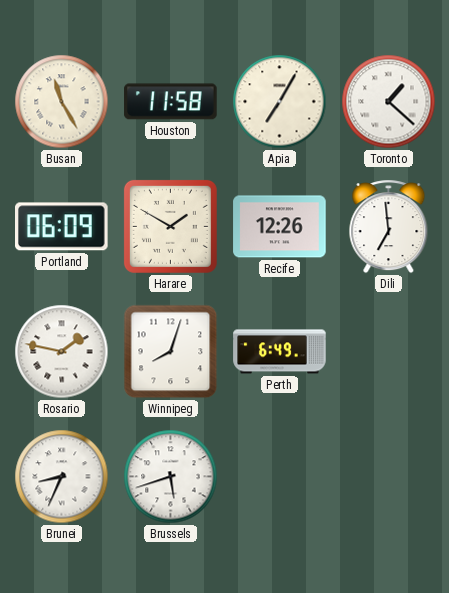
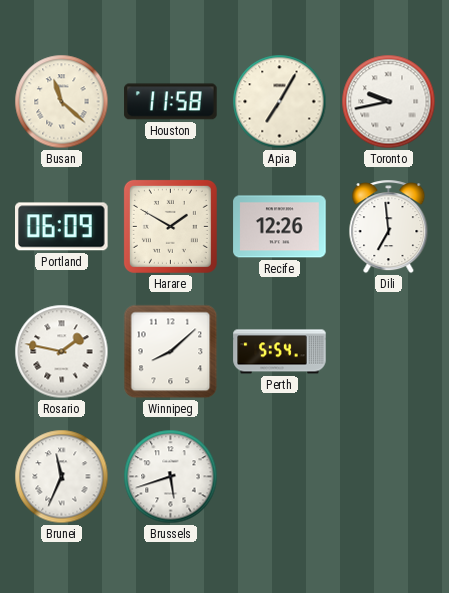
Busan: 11:25 -> 11:22 (62, 102)
Toronto: 1:22 -> 9:43 (389, 102)
Winnipeg: 8:03 -> 8:08 (171, 352)
Perth: 6:49 -> 5:54 (280, 352)
Brunei: 8:34 -> 11:34 (62, 477)
